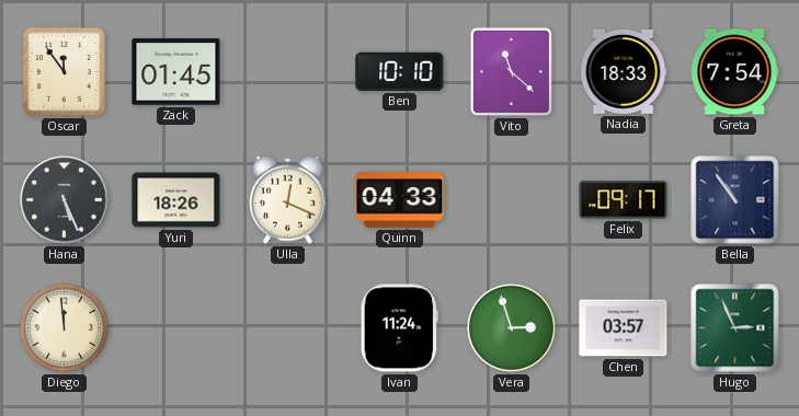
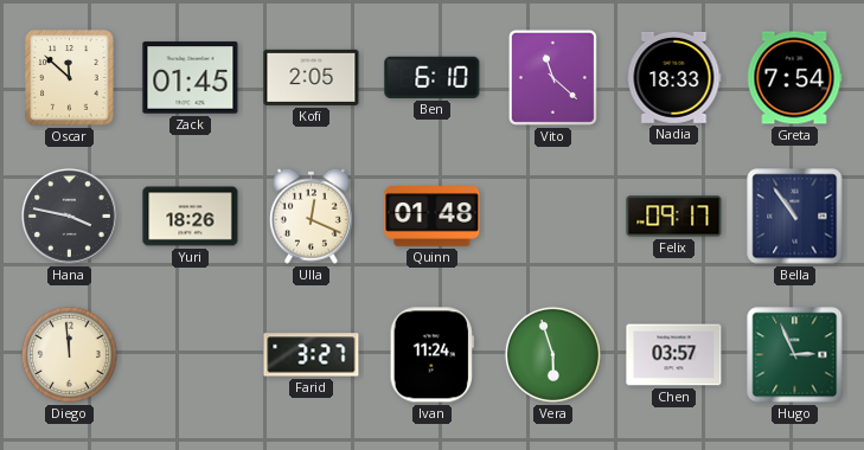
Oscar: 11:54 -> 11:52 (70, 78)
Kofi: none -> 2:05 (312, 77)
Ben: 10:10 -> 6:10 (433, 77)
Hana: 5:26 -> 3:47 (69, 216)
Quinn: 04:33 -> 01:48 (433, 217)
Farid: none -> 3:27 (312, 355)
Vera: 2:57 -> 5:57 (552, 354)
